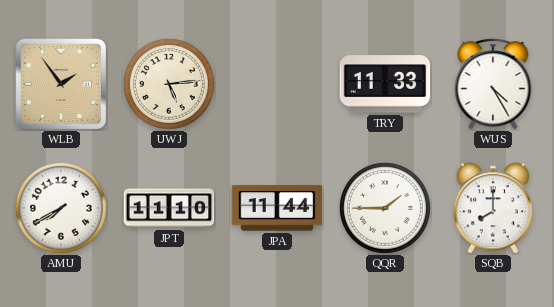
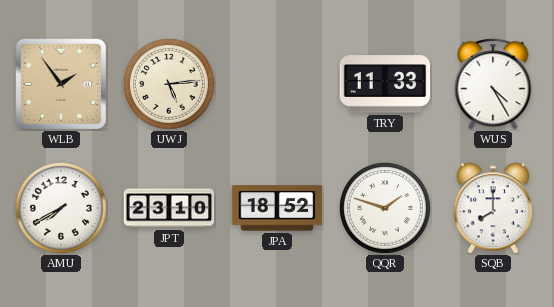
JPT: 11:10 -> 23:10 (169, 208)
JPA: 11:44 -> 18:52 (277, 208)
QQR: 1:45 -> 1:48 (385, 208)
